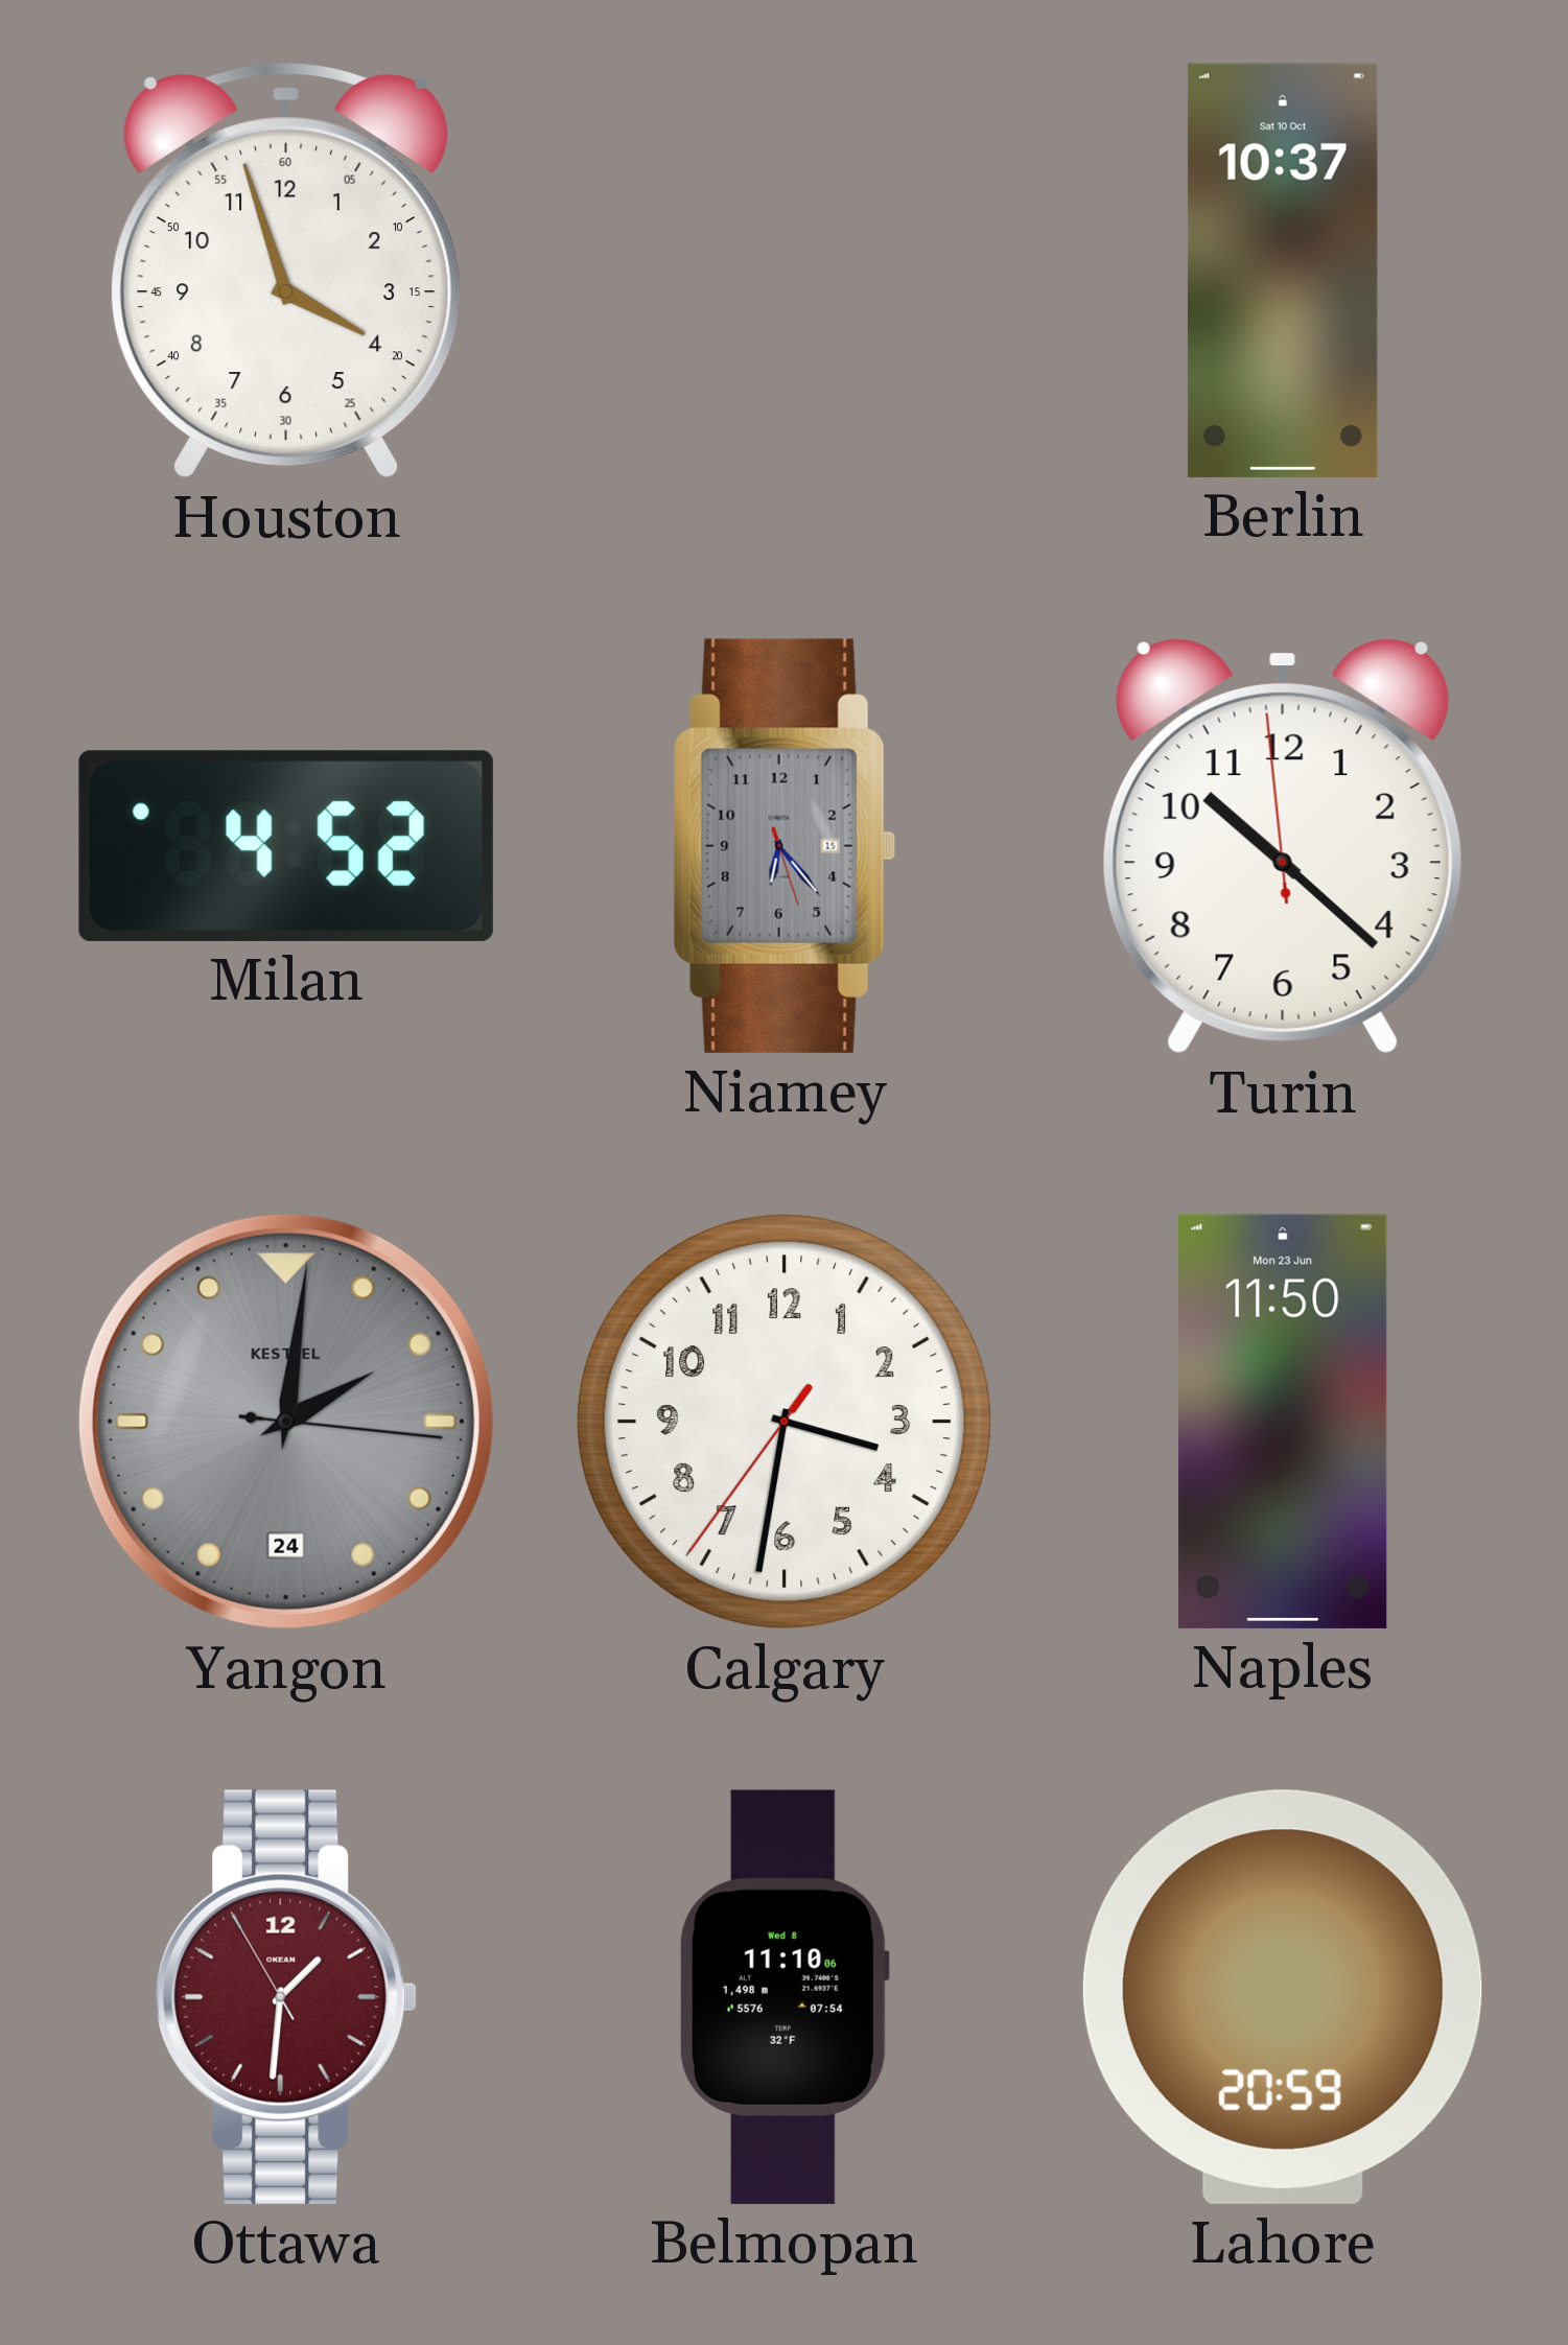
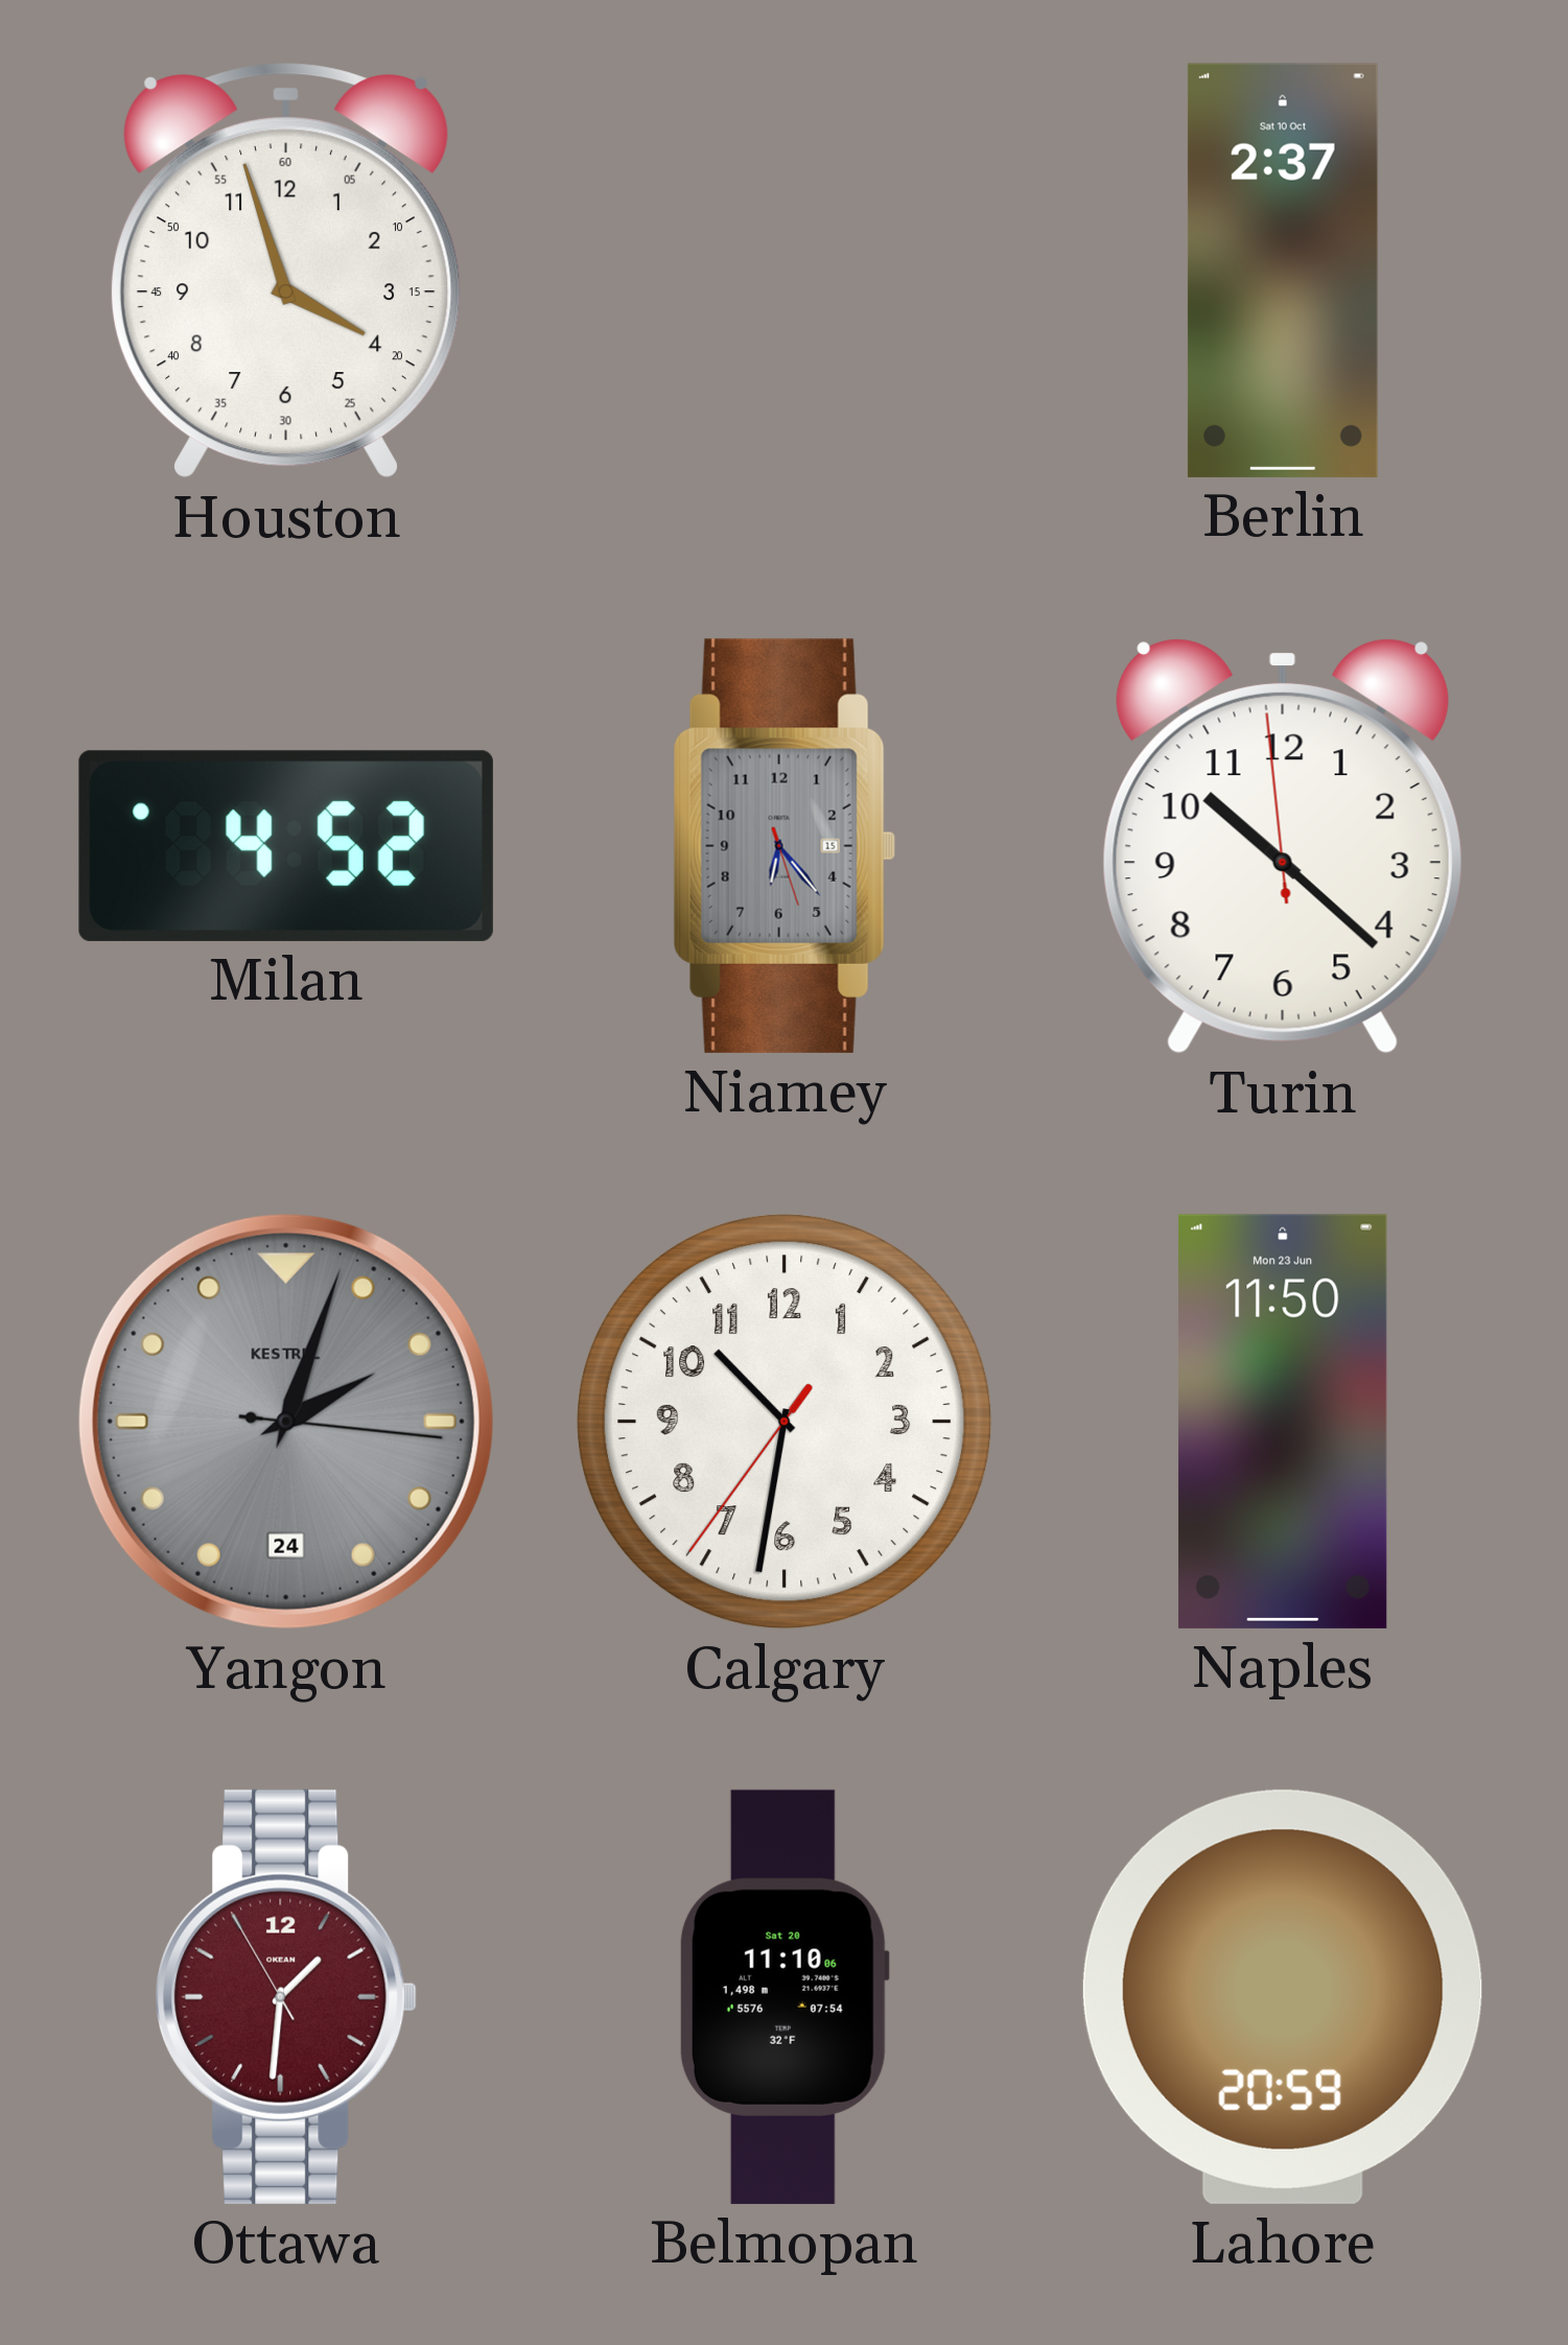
Berlin: 10:37 -> 2:37 (1283, 271)
Yangon: 2:01 -> 2:03 (286, 1422)
Calgary: 3:31 -> 10:31 (785, 1422)
Belmopan date: Wed 8 -> Sat 20 (785, 1997)
